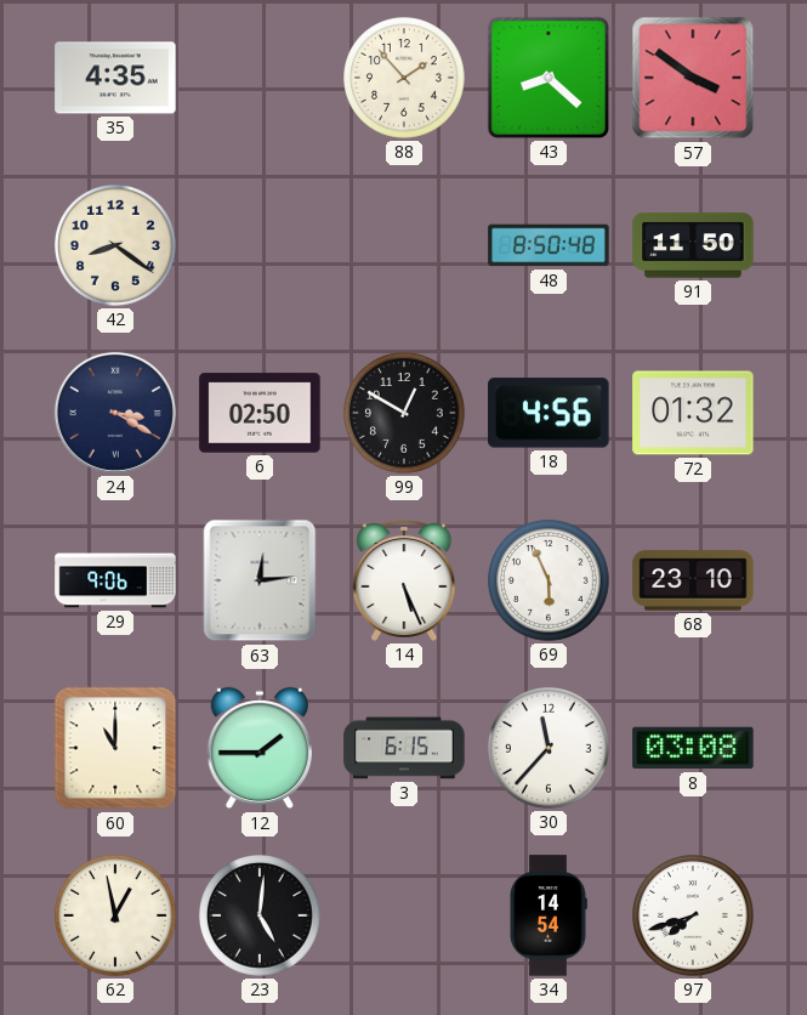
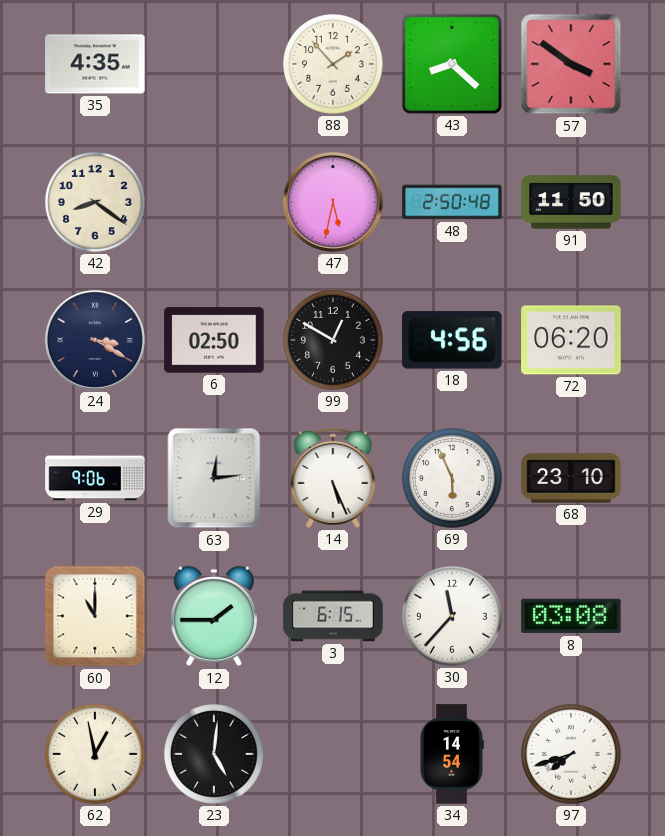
47: none -> 5:32 (333, 202)
48: 8:50 -> 2:50 (452, 202)
72: 01:32 -> 06:20 (571, 340)
